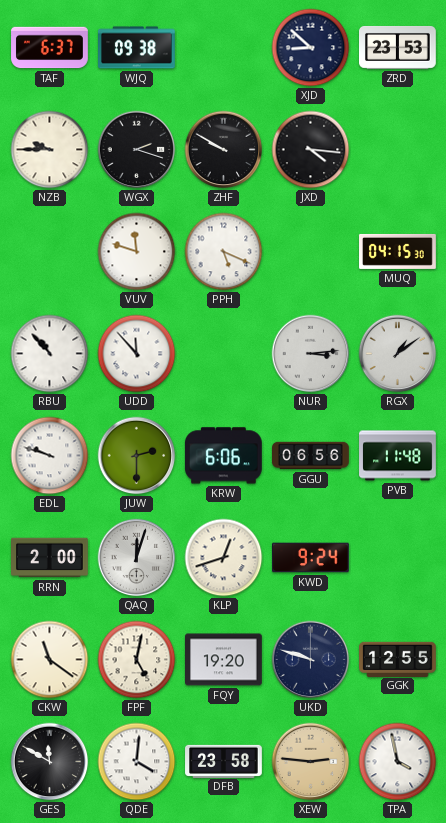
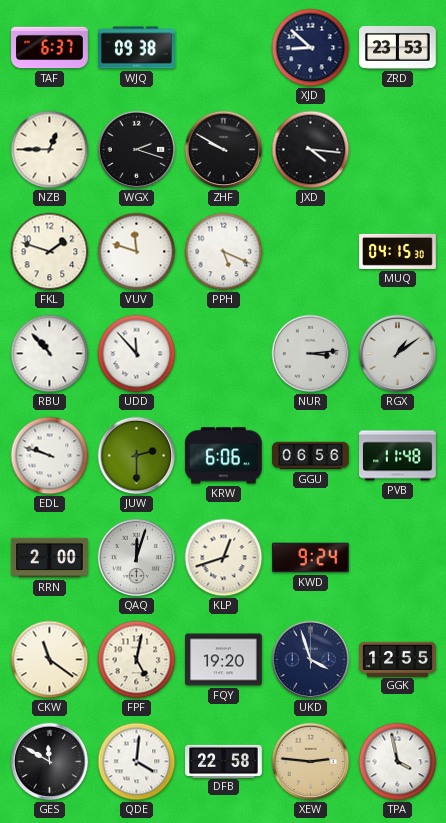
NZB: 9:45 -> 12:45 (50, 150)
FKL: none -> 1:48 (50, 252)
UKD: 9:48 -> 3:57 (311, 660)
DFB: 23:58 -> 22:58 (224, 761)
